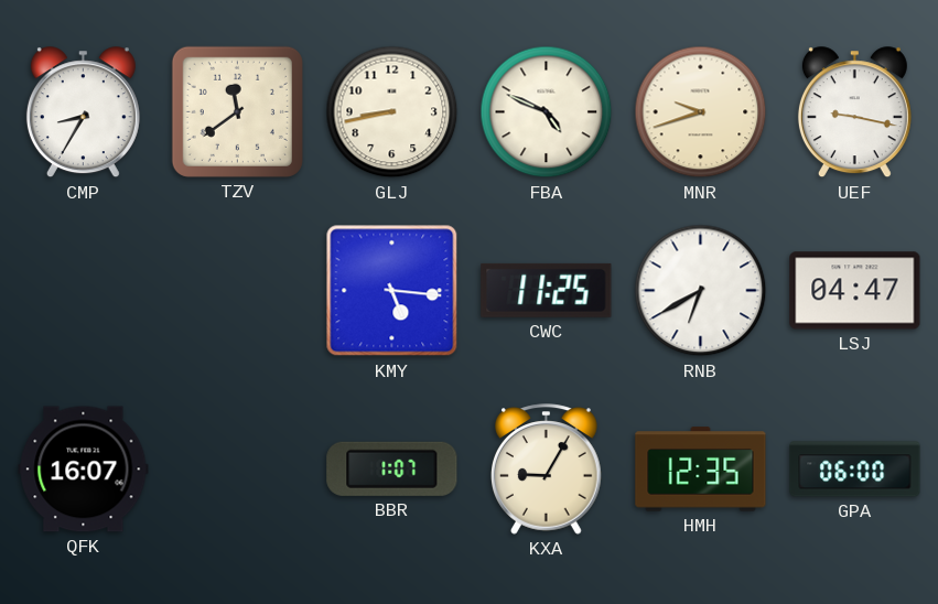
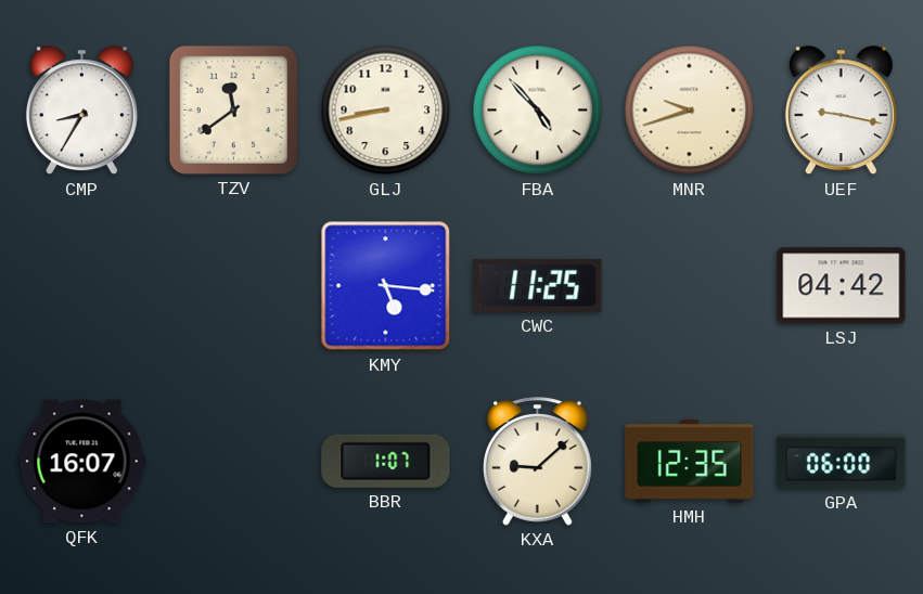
FBA: 4:49 -> 4:53 (538, 111)
RNB: 6:40 -> none (701, 291)
LSJ: 04:47 -> 04:42 (842, 286)
KXA: 9:05 -> 9:08 (538, 462)
